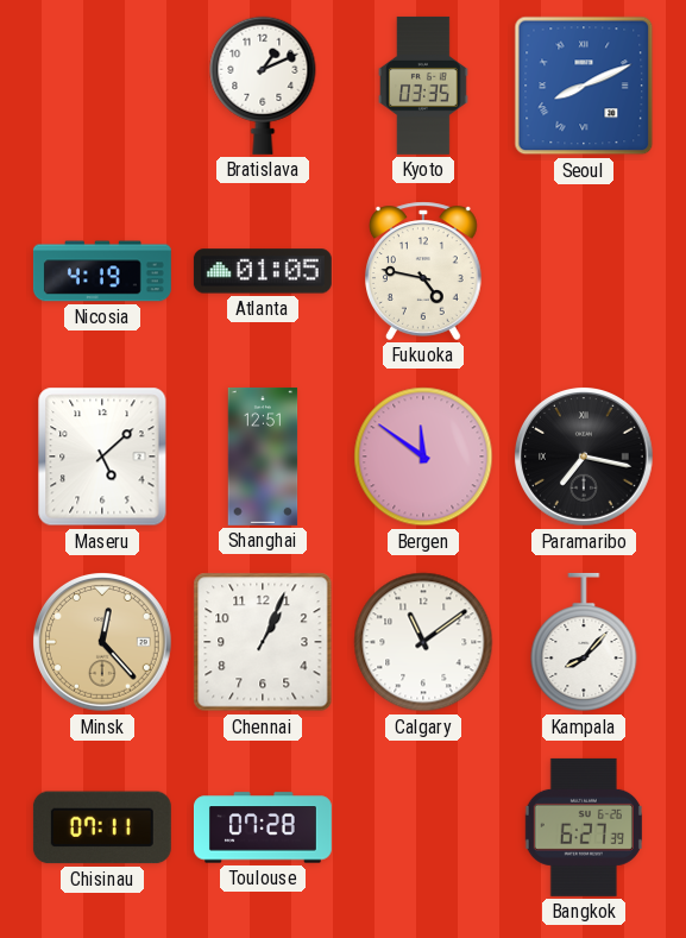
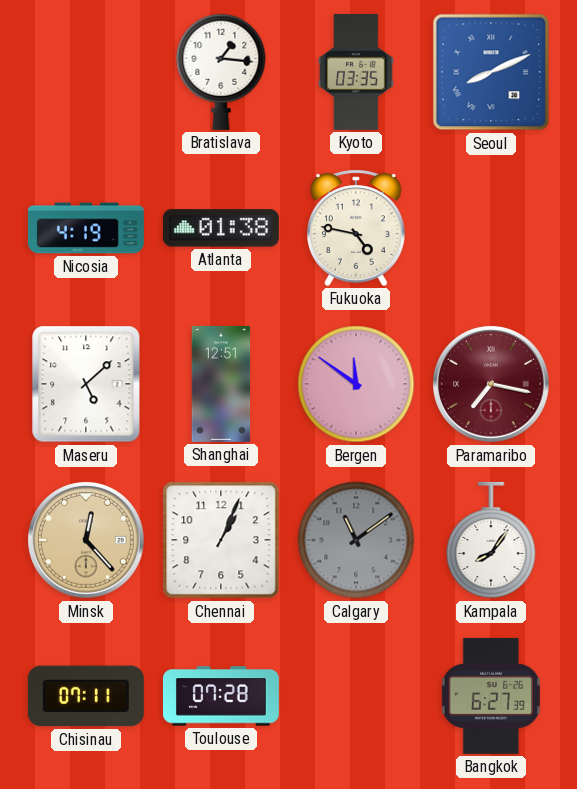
Bratislava: 1:11 -> 1:16 (221, 72)
Atlanta: 01:05 -> 01:38 (221, 228)
Paramaribo dial: black -> burgundy (492, 385)
Calgary dial: white -> grey (356, 540)
Kampala: 8:07 -> 8:06 (491, 540)
